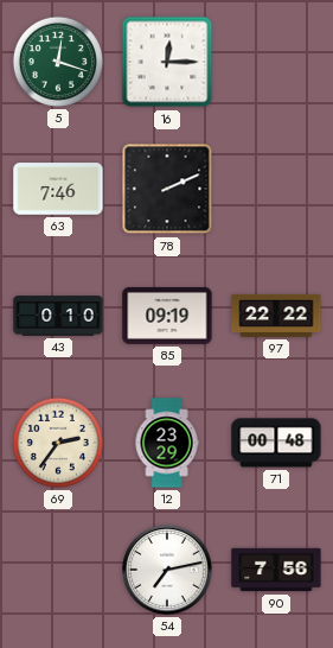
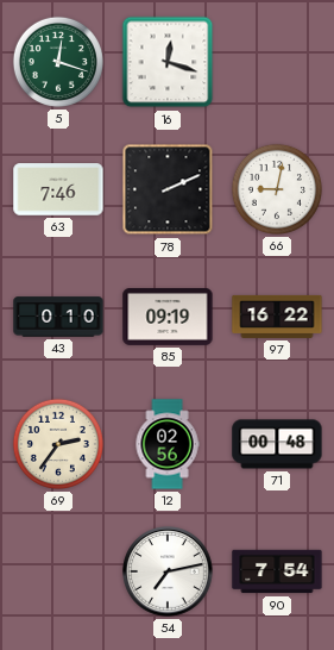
16: 12:15 -> 12:18 (168, 62)
66: none -> 9:02 (277, 189)
97: 22:22 -> 16:22 (277, 317)
12: 23:29 -> 02:56 (168, 444)
90: 7:56 -> 7:54 (277, 571)
